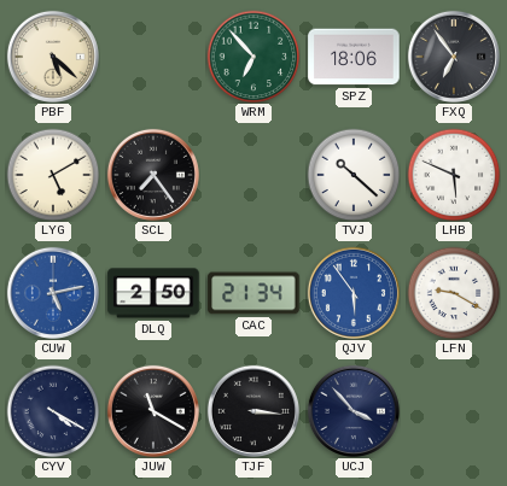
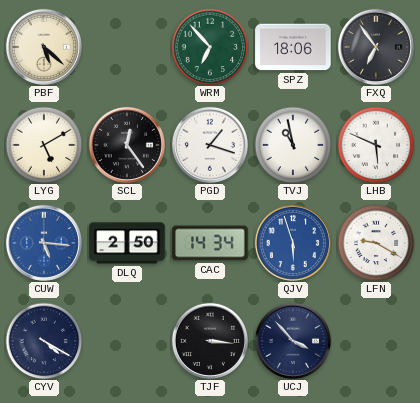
SCL: 7:24 -> 12:24 (127, 145)
PGD: none -> 1:18 (210, 145)
TVJ: 10:22 -> 10:58 (293, 145)
CUW: 5:13 -> 5:16 (44, 243)
CAC: 21:34 -> 14:34 (210, 243)
QJV: 5:54 -> 5:57 (293, 243)
JUW: 11:20 -> none (153, 411)
